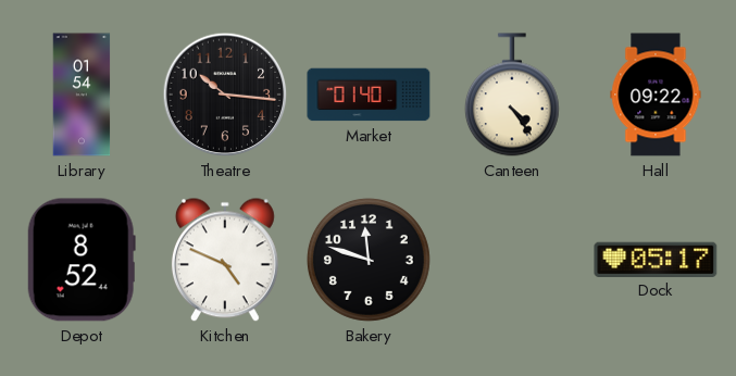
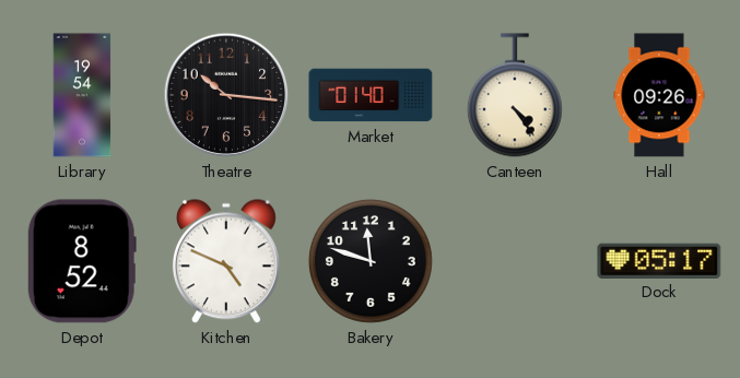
Library: 01:54 -> 19:54 (82, 95)
Hall: 09:22 -> 09:26 (659, 95)
